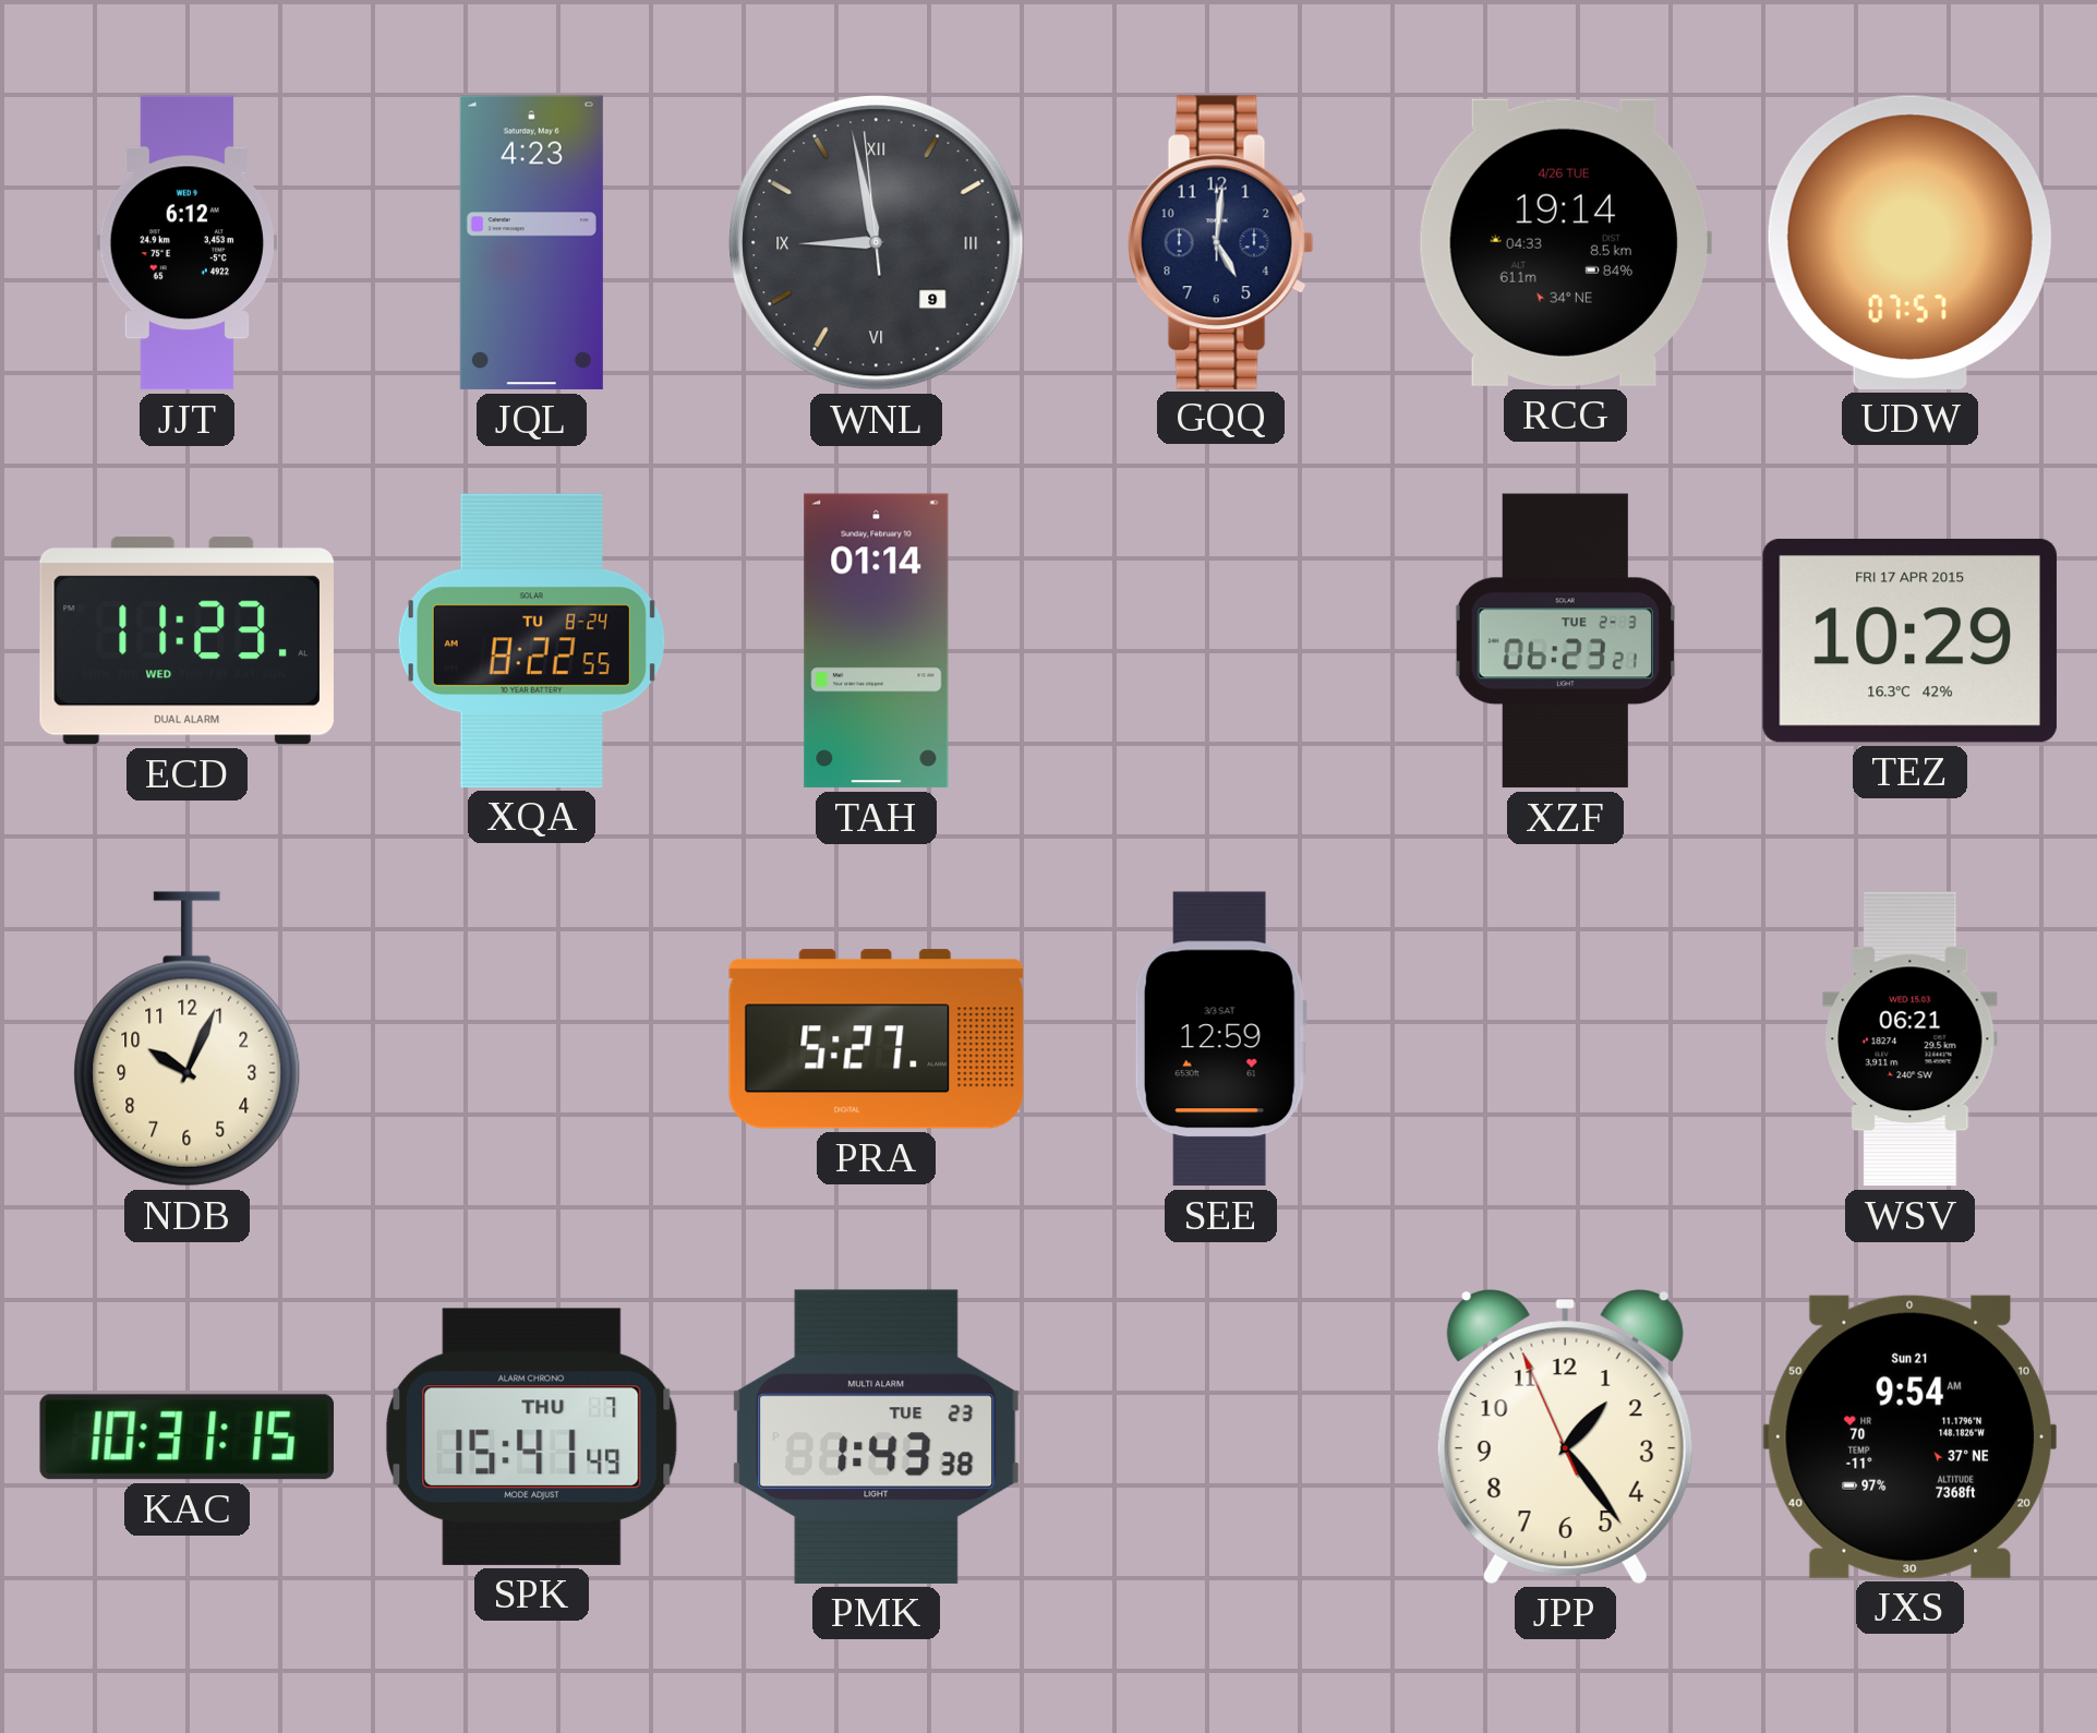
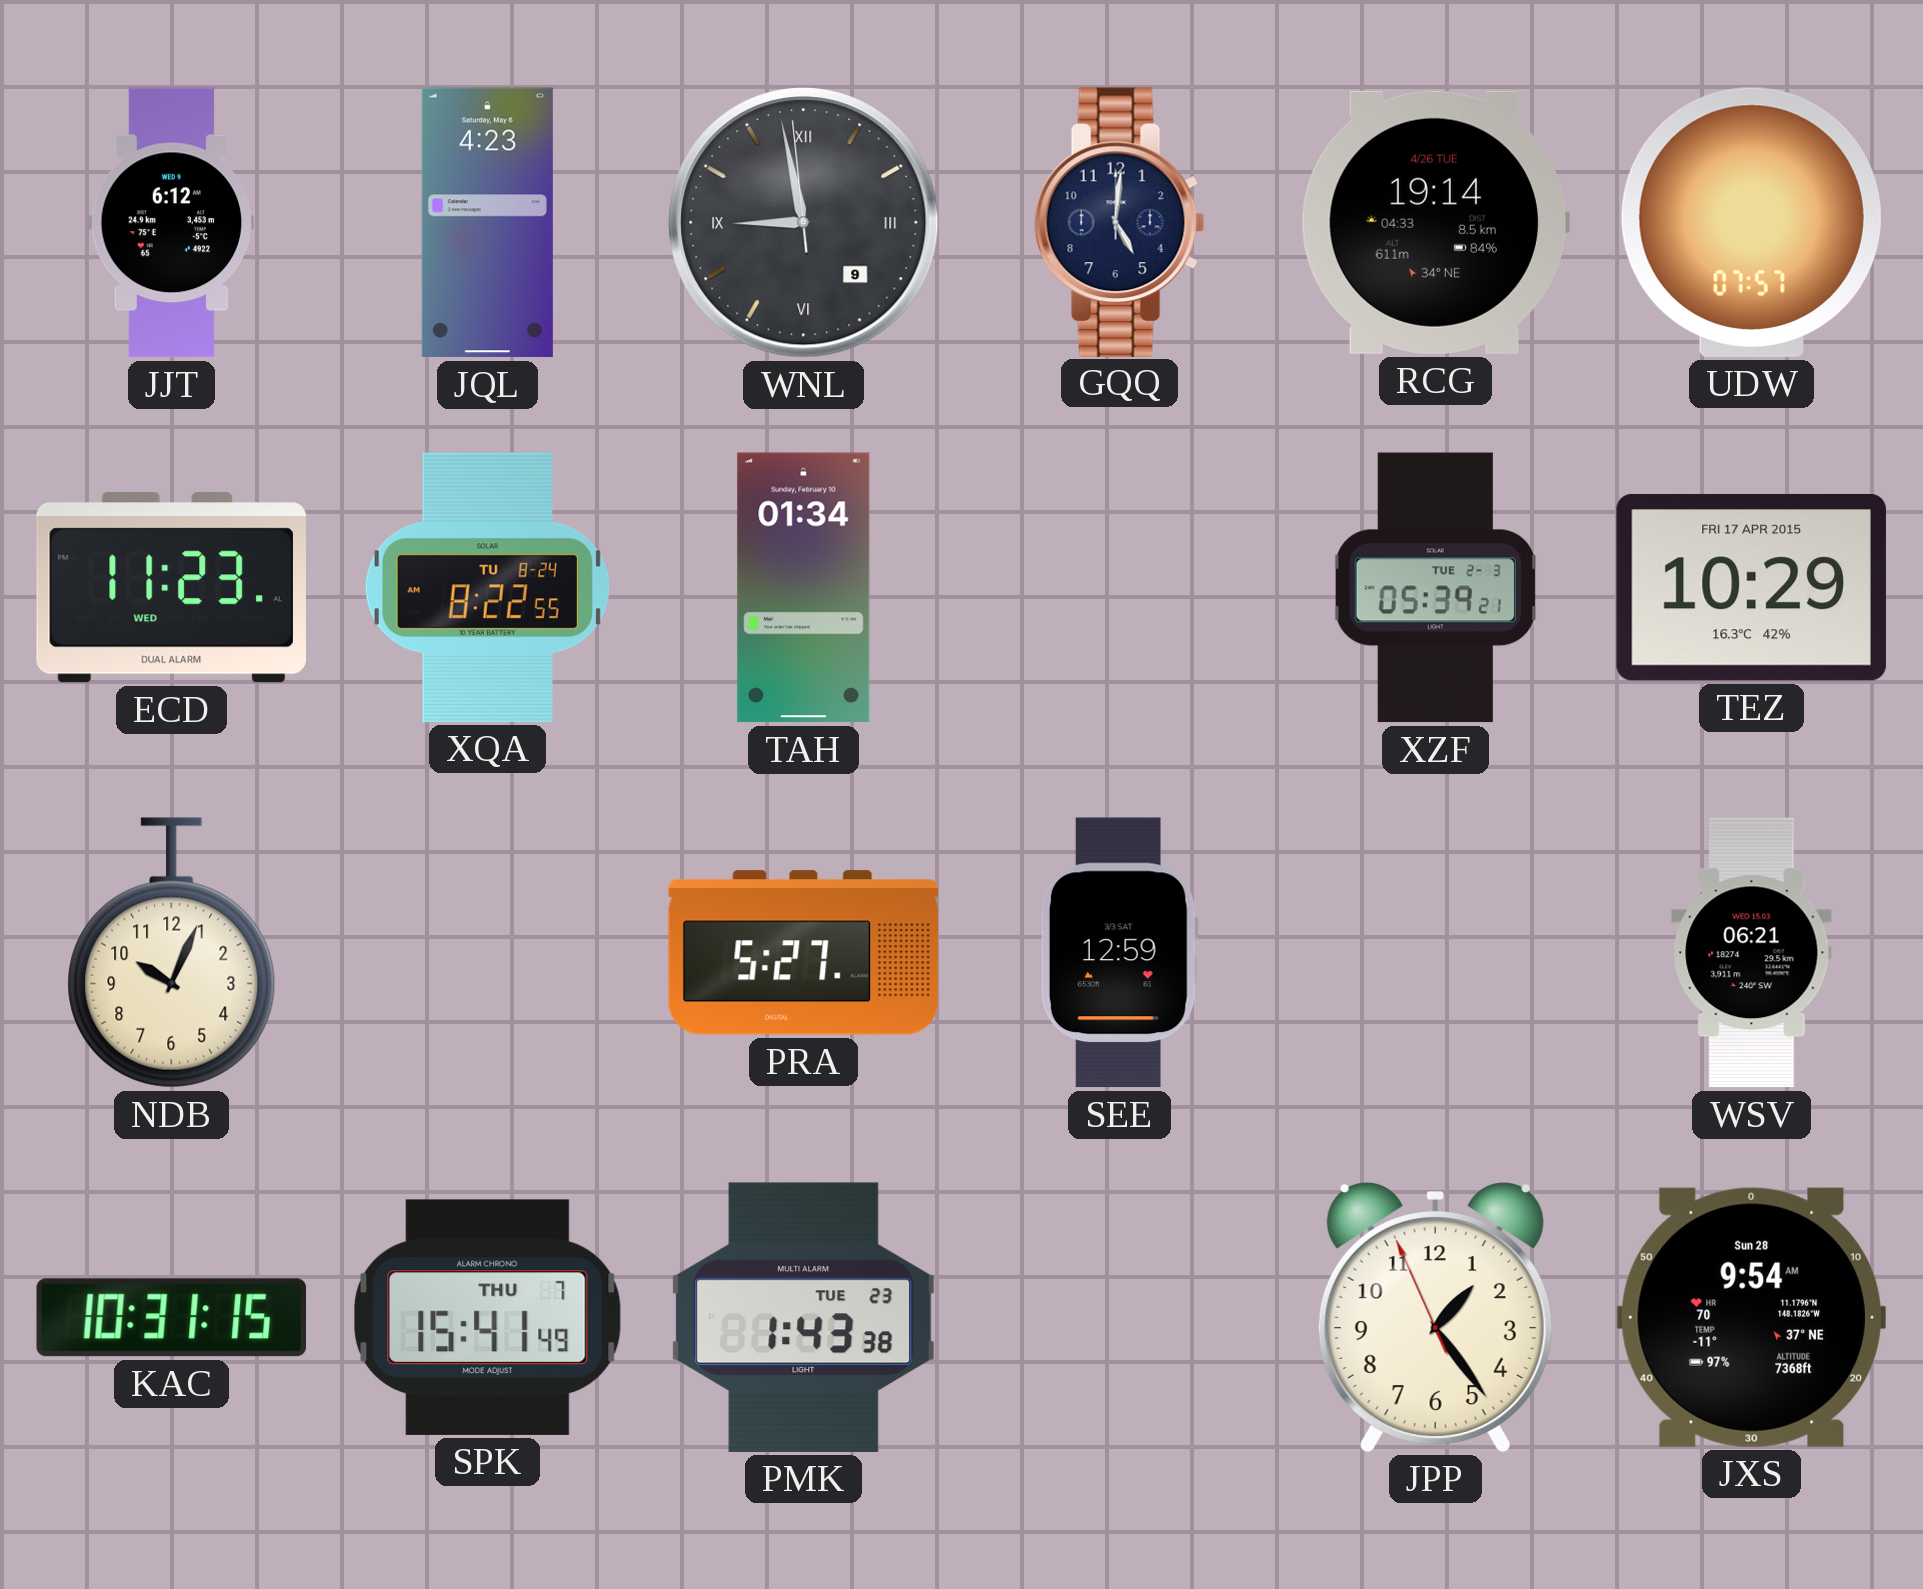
TAH: 01:14 -> 01:34 (804, 588)
XZF: 06:23 -> 05:39 (1436, 588)
JXS date: Sun 21 -> Sun 28 (1751, 1317)
